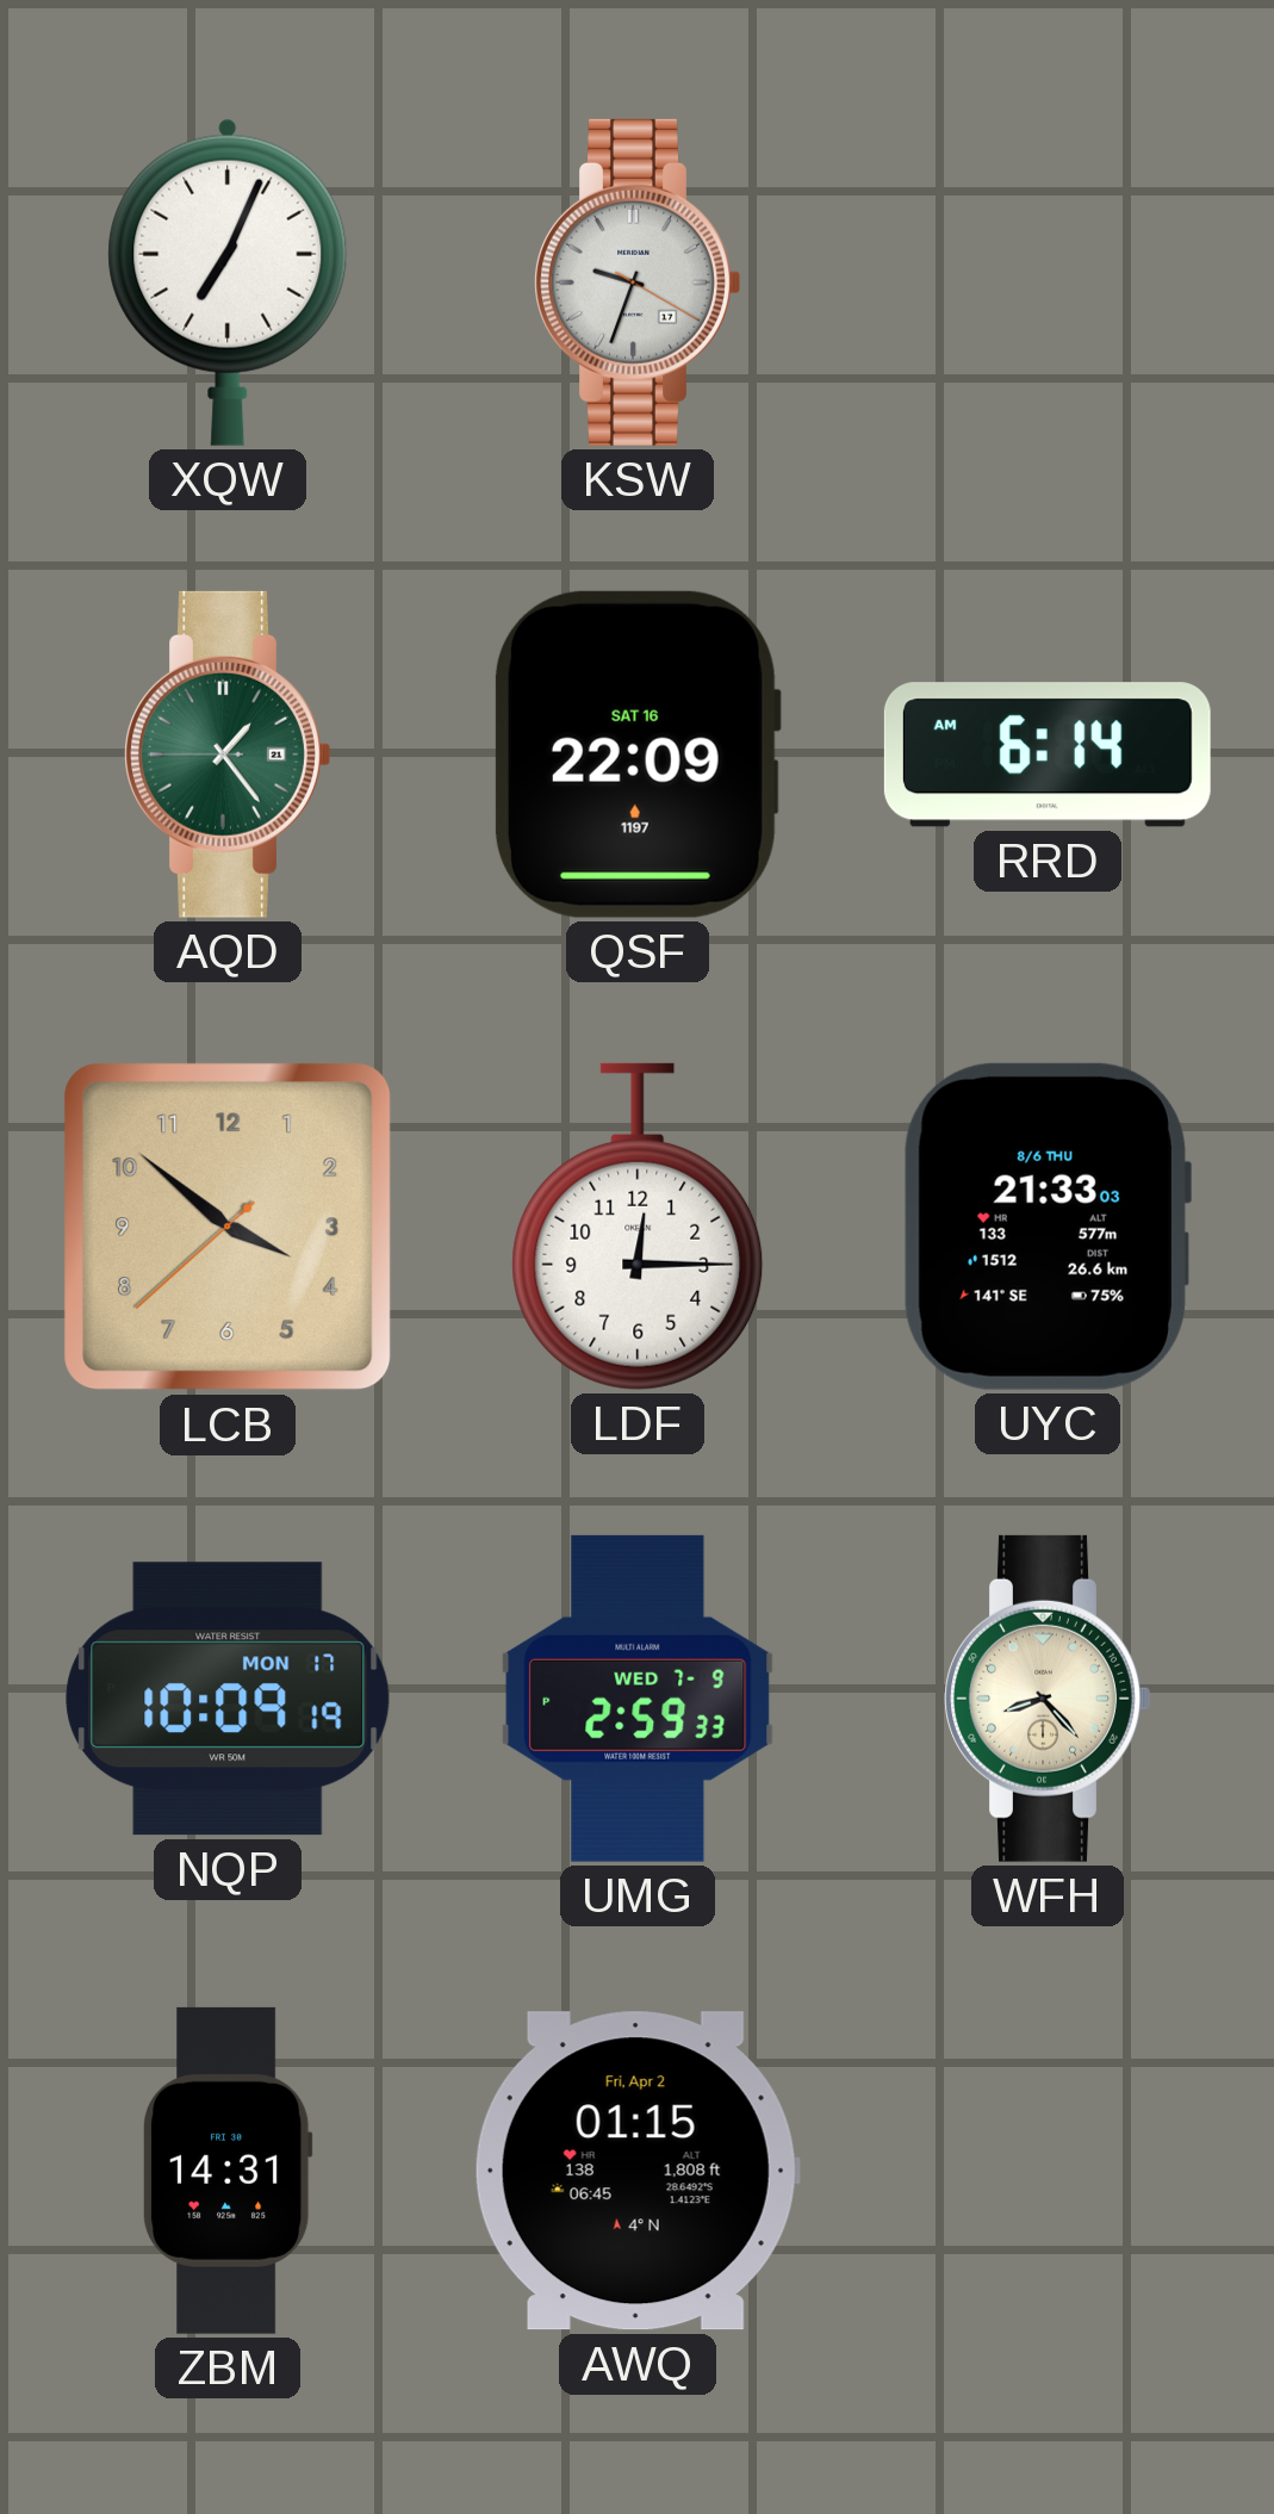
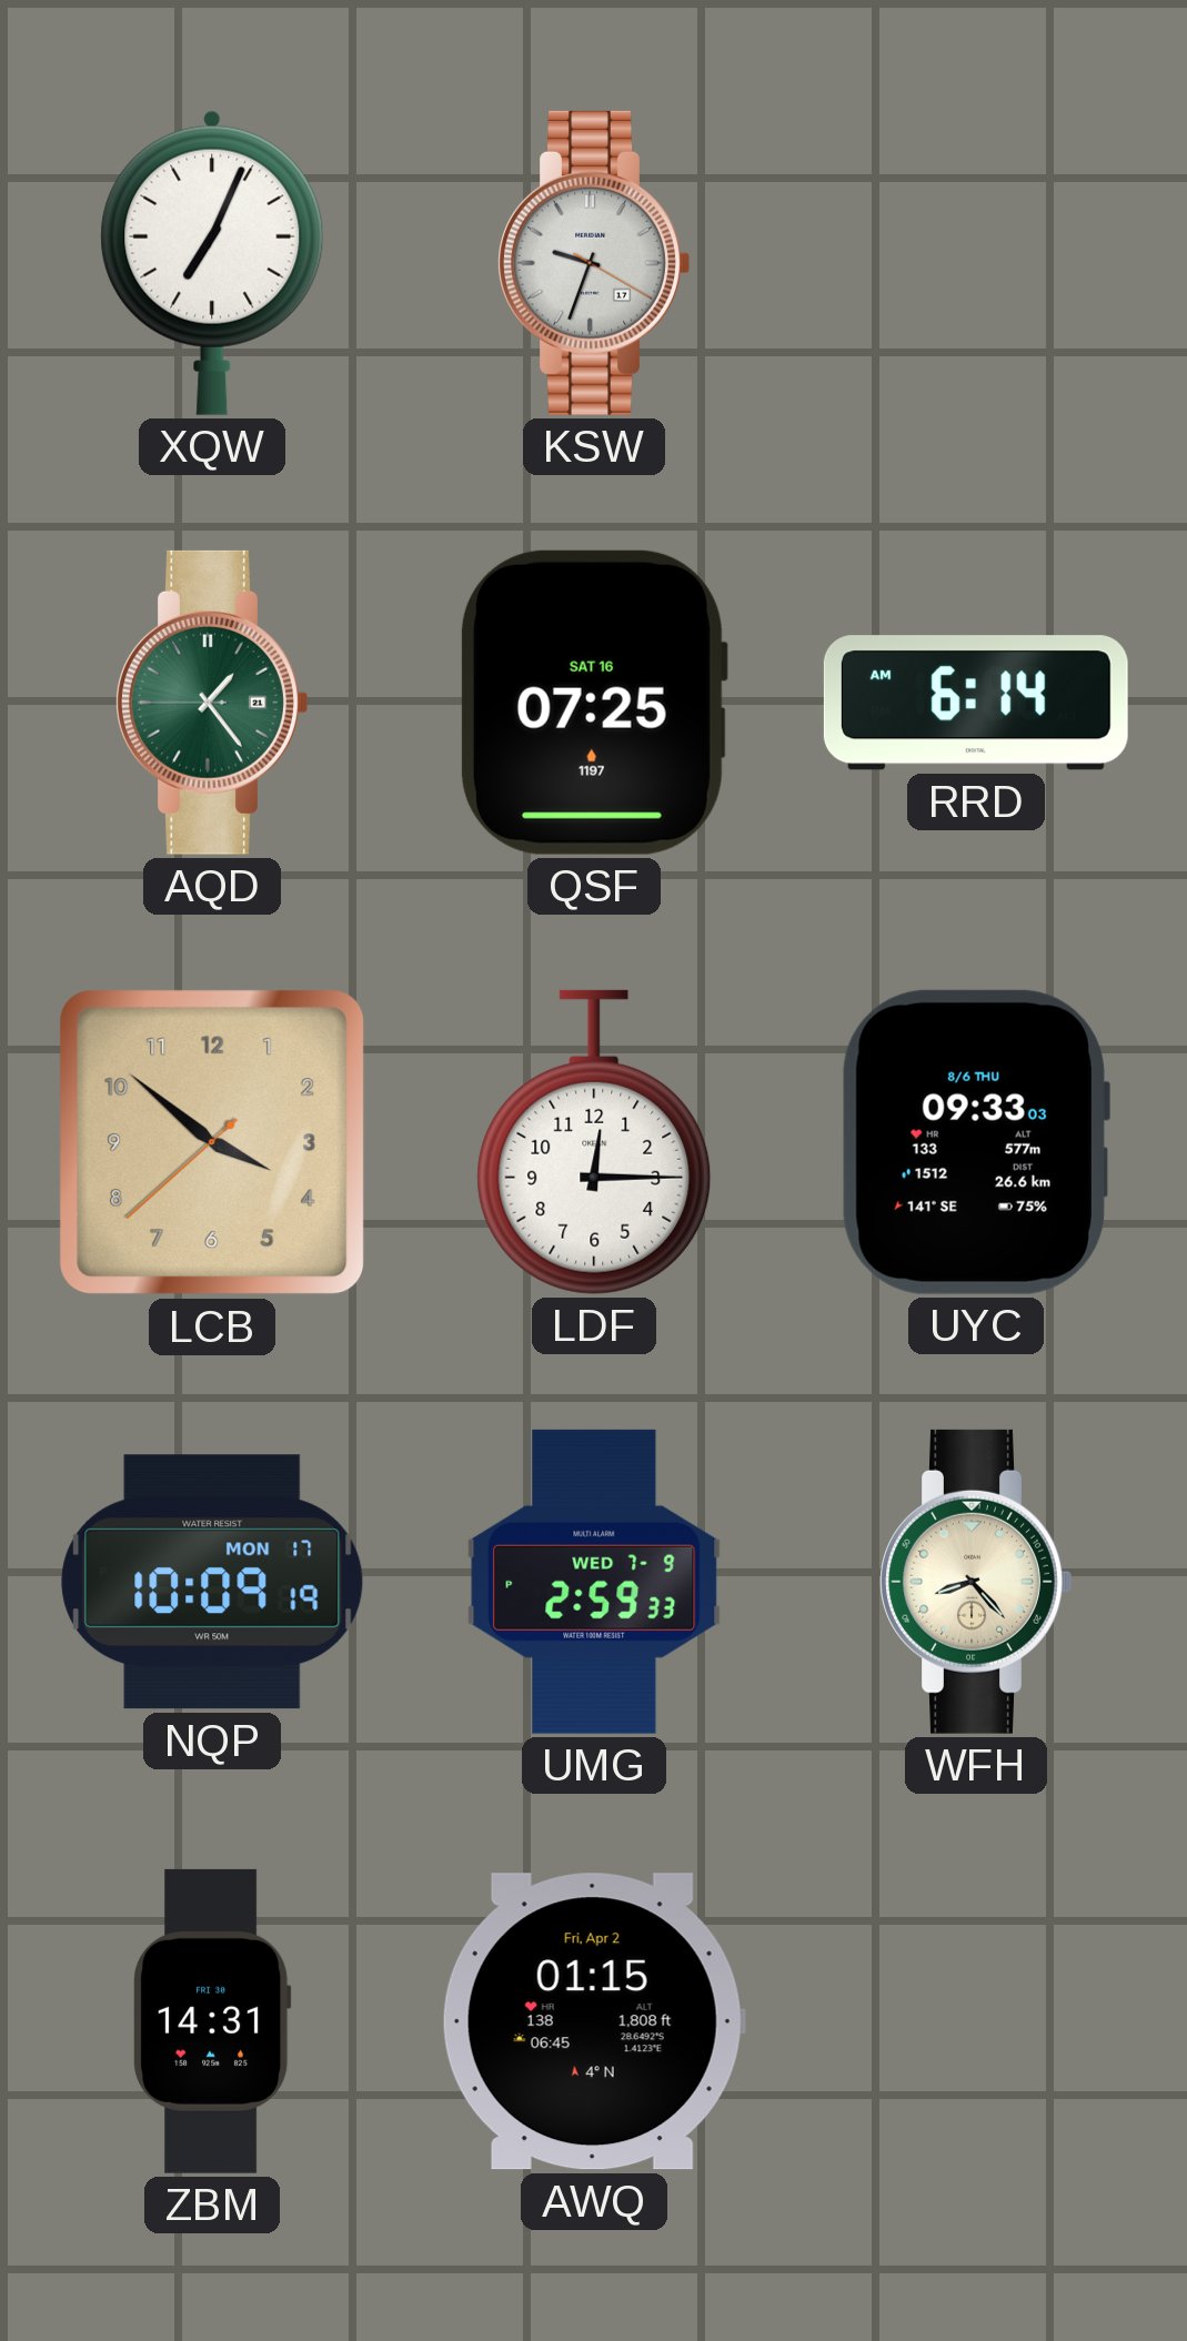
QSF: 22:09 -> 07:25 (593, 703)
UYC: 21:33 -> 09:33 (975, 1142)
